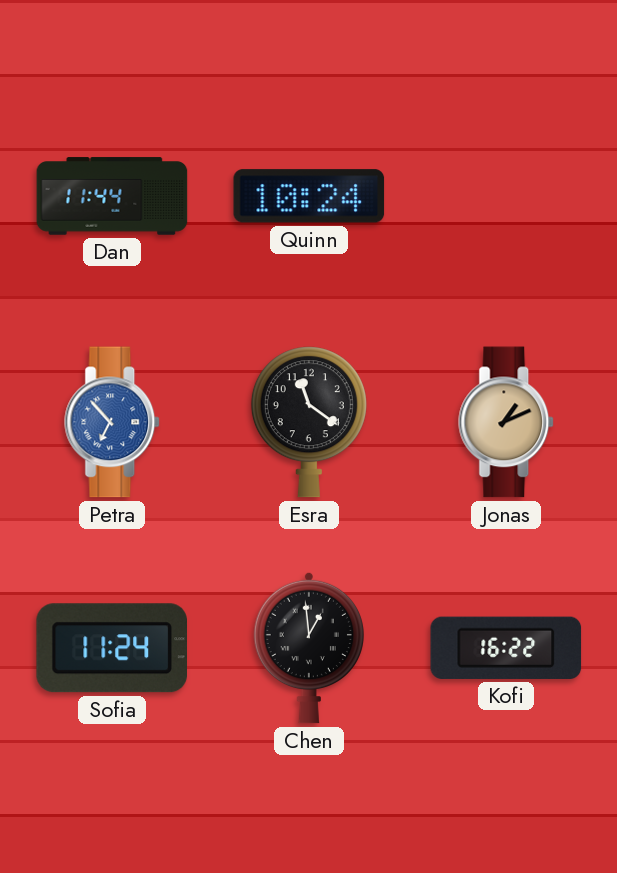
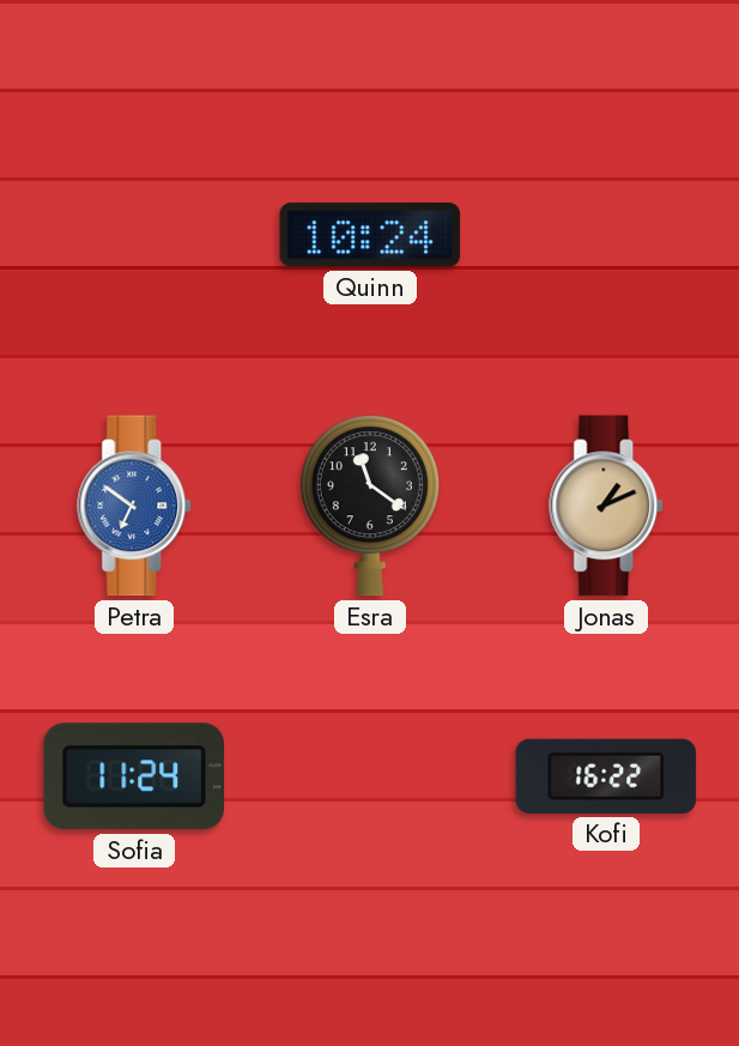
Dan: 11:44 -> none (112, 196)
Petra: 6:53 -> 6:51 (135, 506)
Chen: 12:59 -> none (309, 648)
